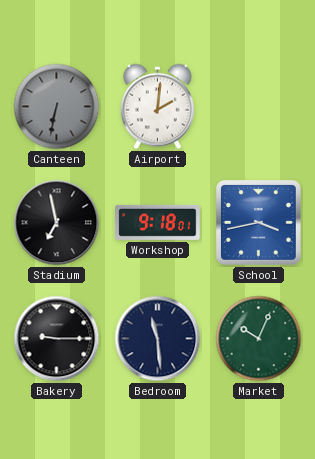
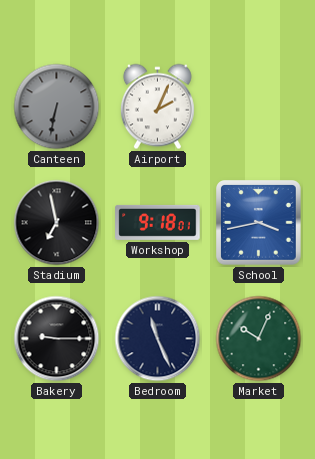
Airport: 2:01 -> 2:04 (157, 107)
Bedroom: 11:29 -> 11:26 (158, 339)
